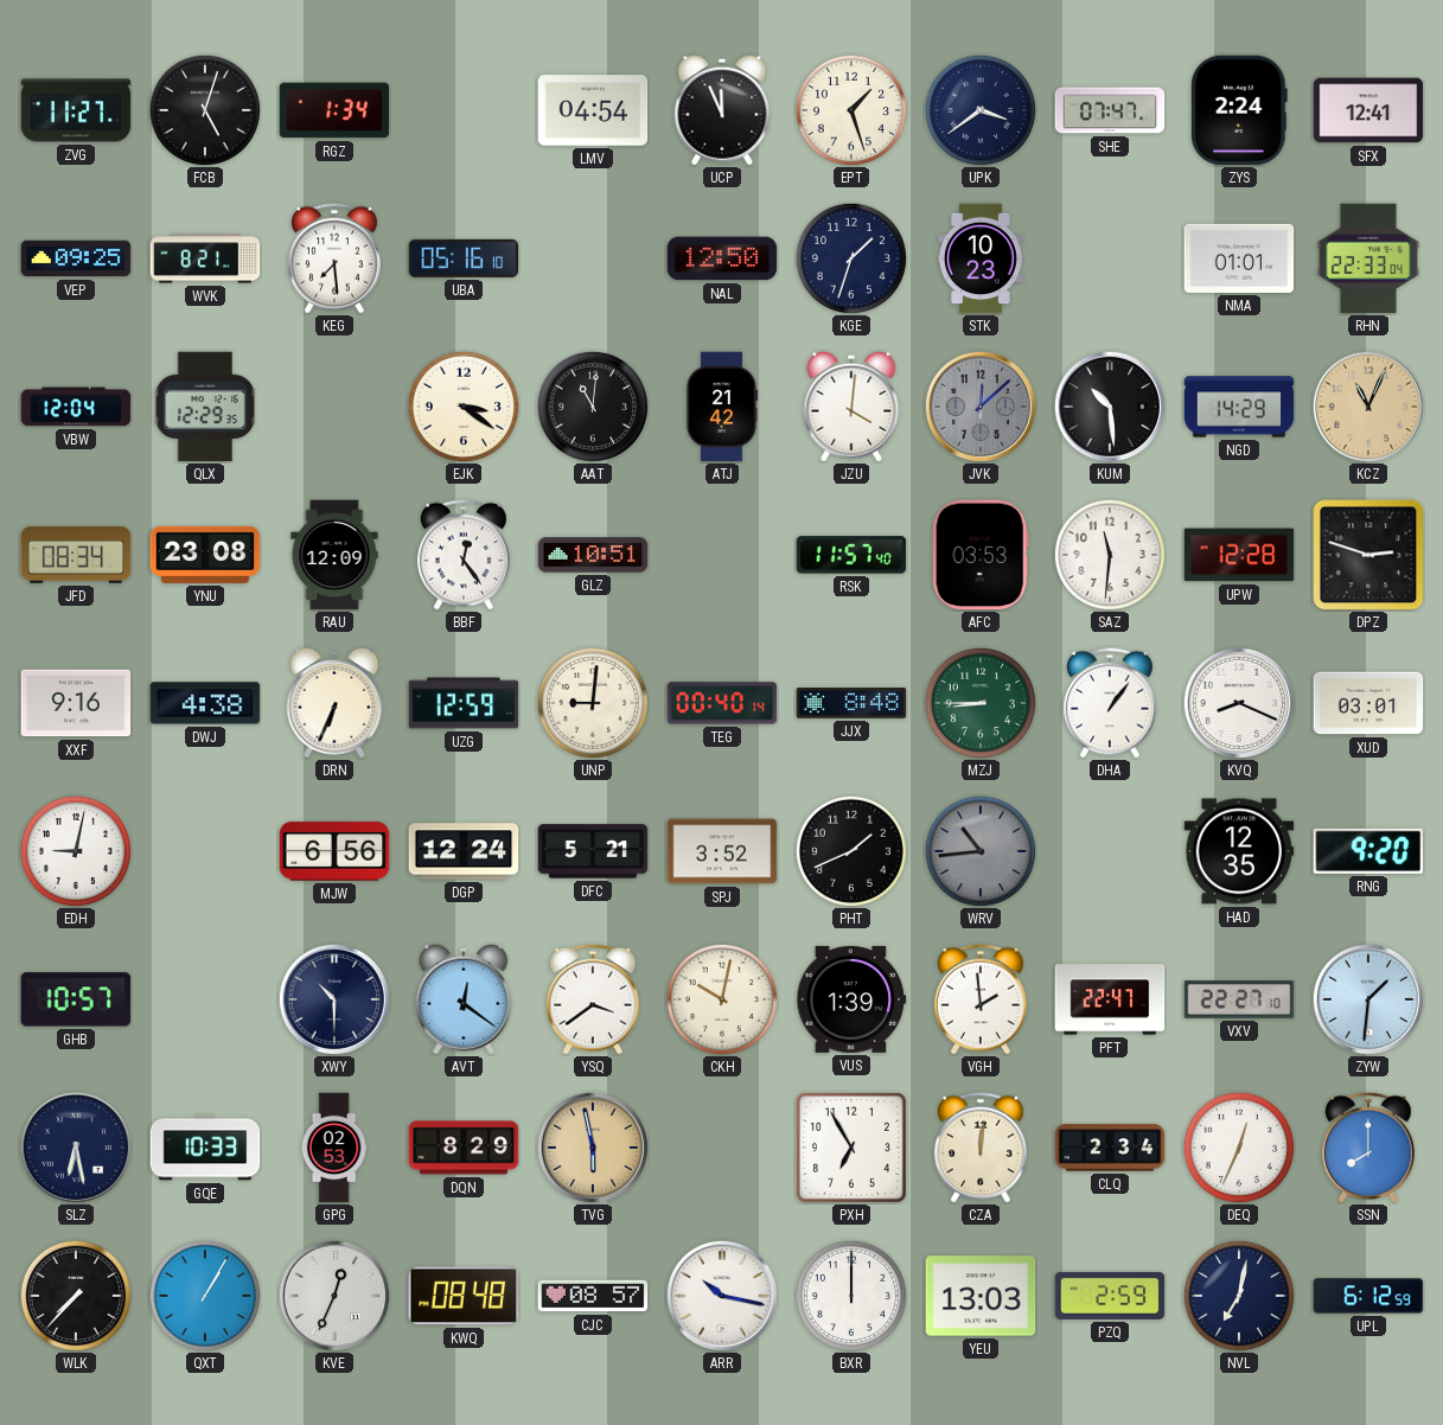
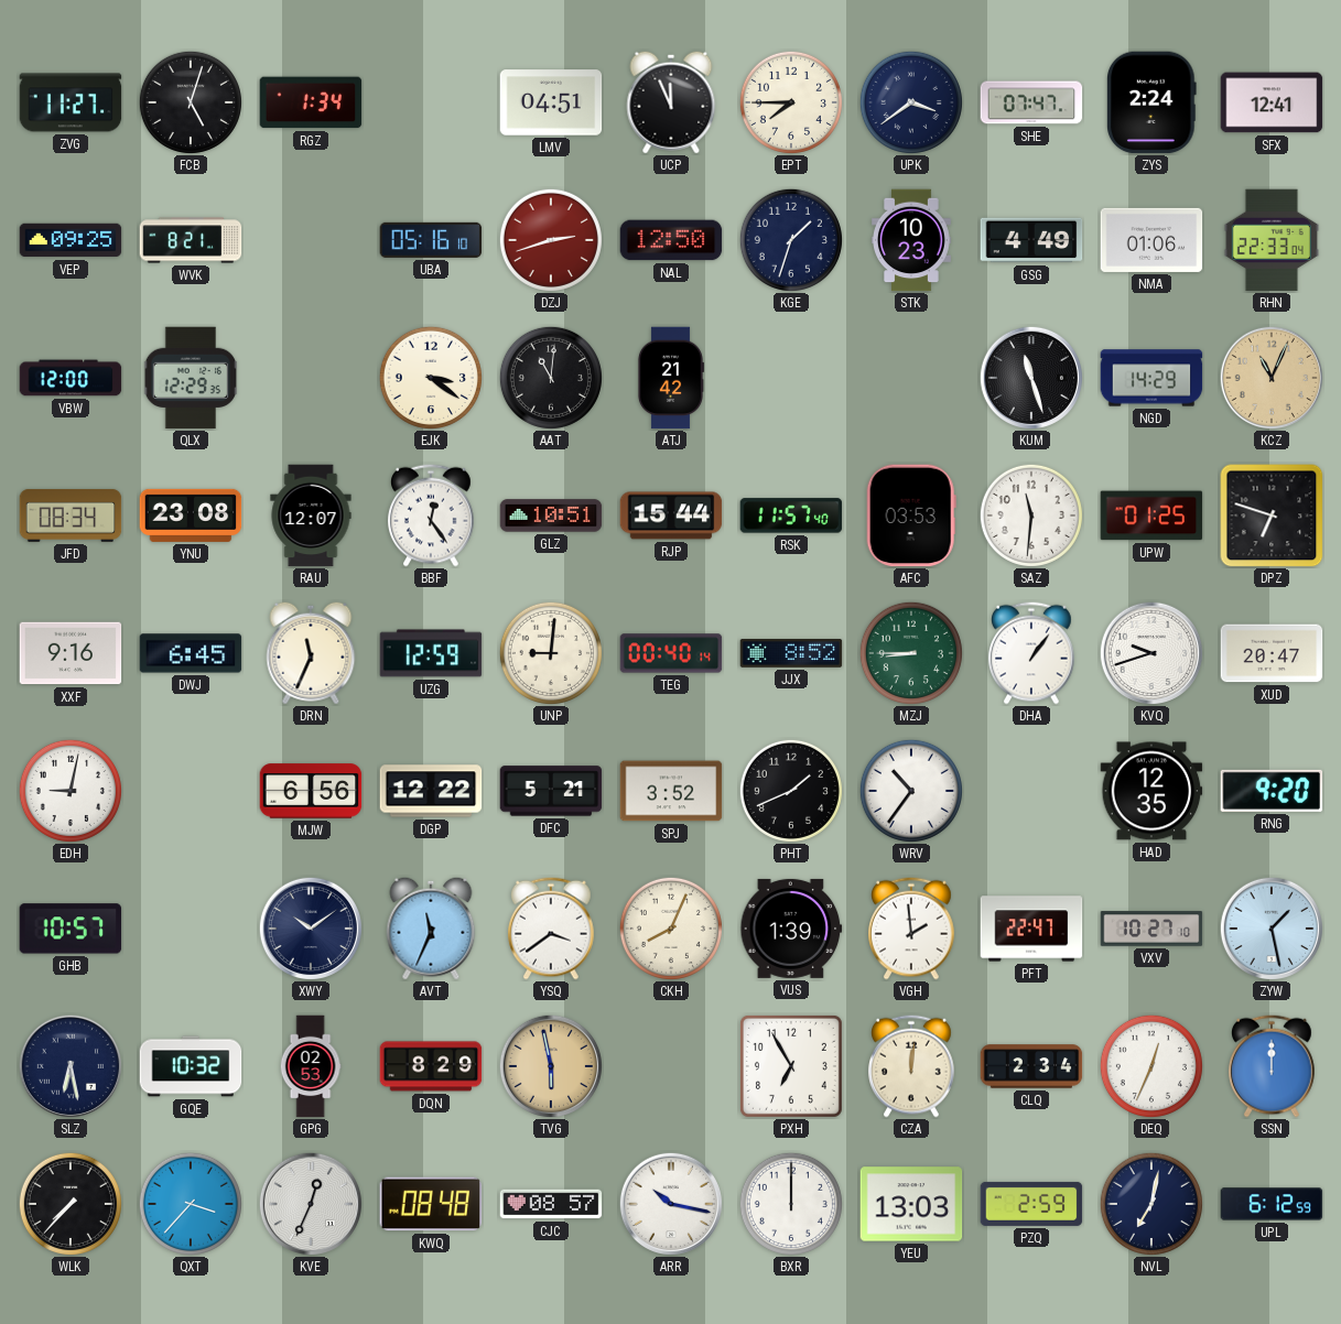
LMV: 04:54 -> 04:51 (551, 102)
EPT: 1:27 -> 7:45 (791, 102)
KEG: 7:29 -> none (336, 258)
DZJ: none -> 2:42 (551, 240)
GSG: none -> 4:49 (1031, 240)
NMA: 01:01 -> 01:06 (1151, 240)
VBW: 12:04 -> 12:00 (71, 378)
JZU: 4:01 -> none (851, 407)
JVK: 12:08 -> none (979, 405)
KUM: 10:29 -> 11:27 (1030, 377)
RAU: 12:09 -> 12:07 (311, 516)
RJP: none -> 15:44 (671, 516)
UPW: 12:28 -> 01:25 (1151, 516)
DPZ: 2:48 -> 6:48 (1272, 516)
DWJ: 4:38 -> 6:45 (191, 653)
DRN: 6:34 -> 11:34 (311, 653)
JJX: 8:48 -> 8:52 (791, 654)
KVQ: 8:19 -> 9:42 (1150, 652)
XUD: 03:01 -> 20:47 (1272, 653)
DGP: 12:24 -> 12:22 (431, 791)
WRV: 10:44 -> 10:36 (911, 791)
WRV dial: grey -> white (911, 791)
XWY: 10:30 -> 10:09 (310, 927)
AVT: 12:21 -> 11:34 (431, 929)
CKH: 10:02 -> 8:04 (671, 929)
VXV: 22:27 -> 10:27 (1151, 929)
ZYW: 1:31 -> 1:28 (1270, 927)
GQE: 10:33 -> 10:32 (191, 1066)
SSN: 8:00 -> 12:00 (1273, 1066)
QXT: 1:05 -> 3:37 (191, 1204)
